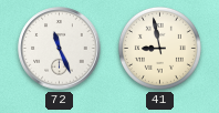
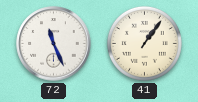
41: 8:58 -> 1:06 (144, 43)
